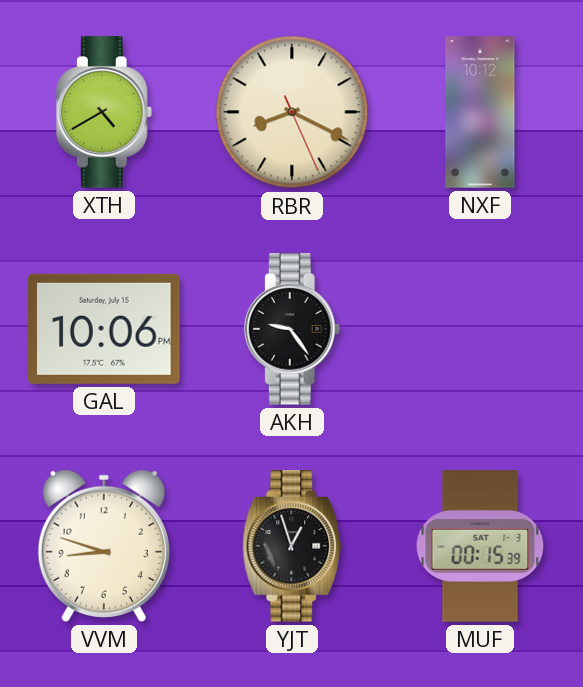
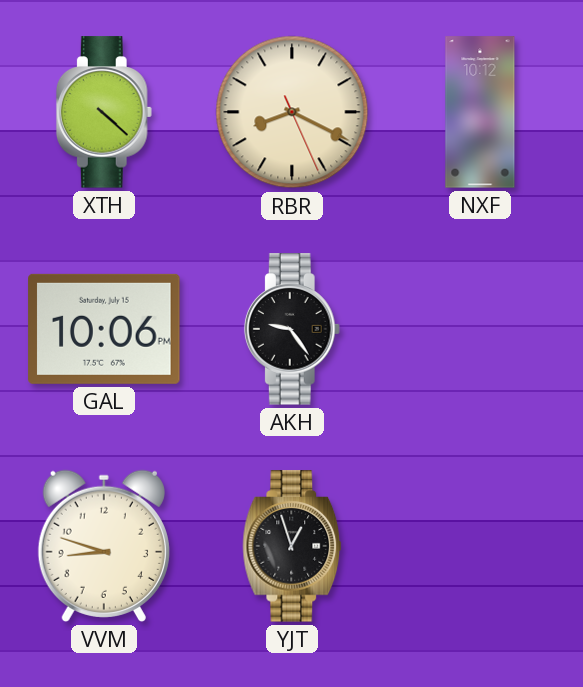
XTH: 4:40 -> 4:22 (104, 112)
MUF: 00:15 -> none (480, 546)
